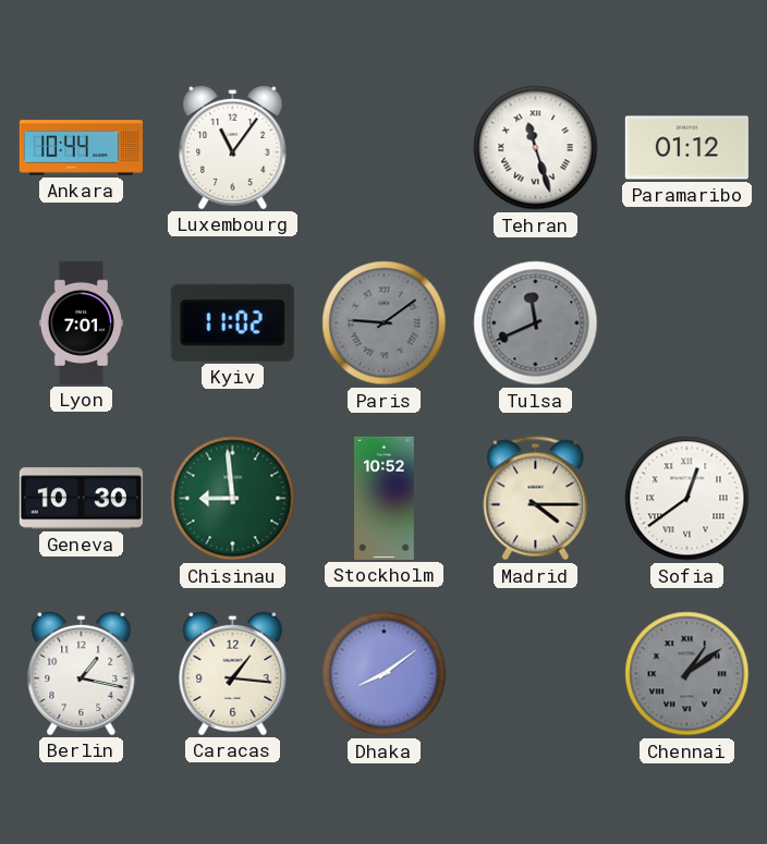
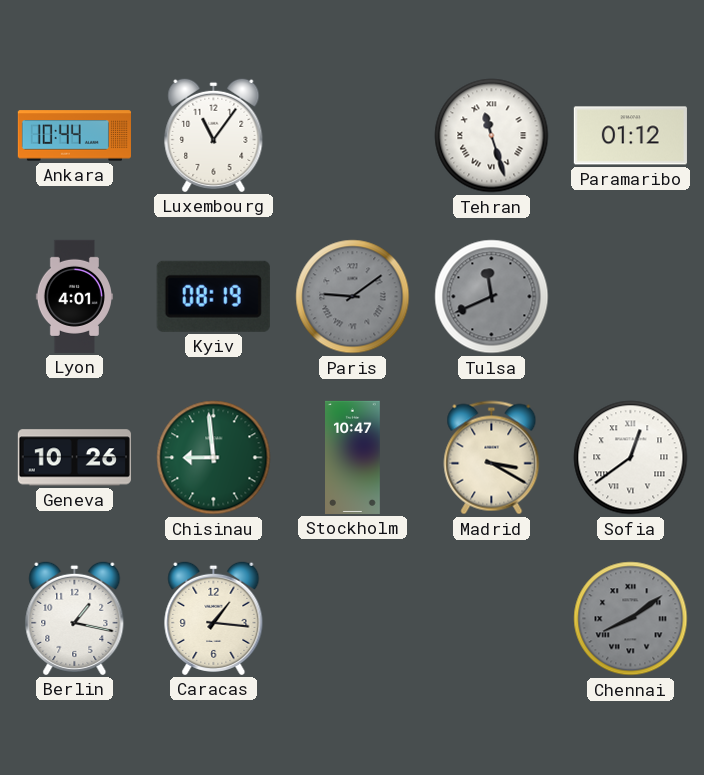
Lyon: 7:01 -> 4:01 (74, 296)
Kyiv: 11:02 -> 08:19 (213, 296)
Geneva: 10:30 -> 10:26 (74, 458)
Stockholm: 10:52 -> 10:47 (353, 457)
Madrid: 4:15 -> 3:20 (492, 458)
Dhaka: 8:09 -> none (385, 674)
Chennai: 1:09 -> 8:09 (631, 619)
